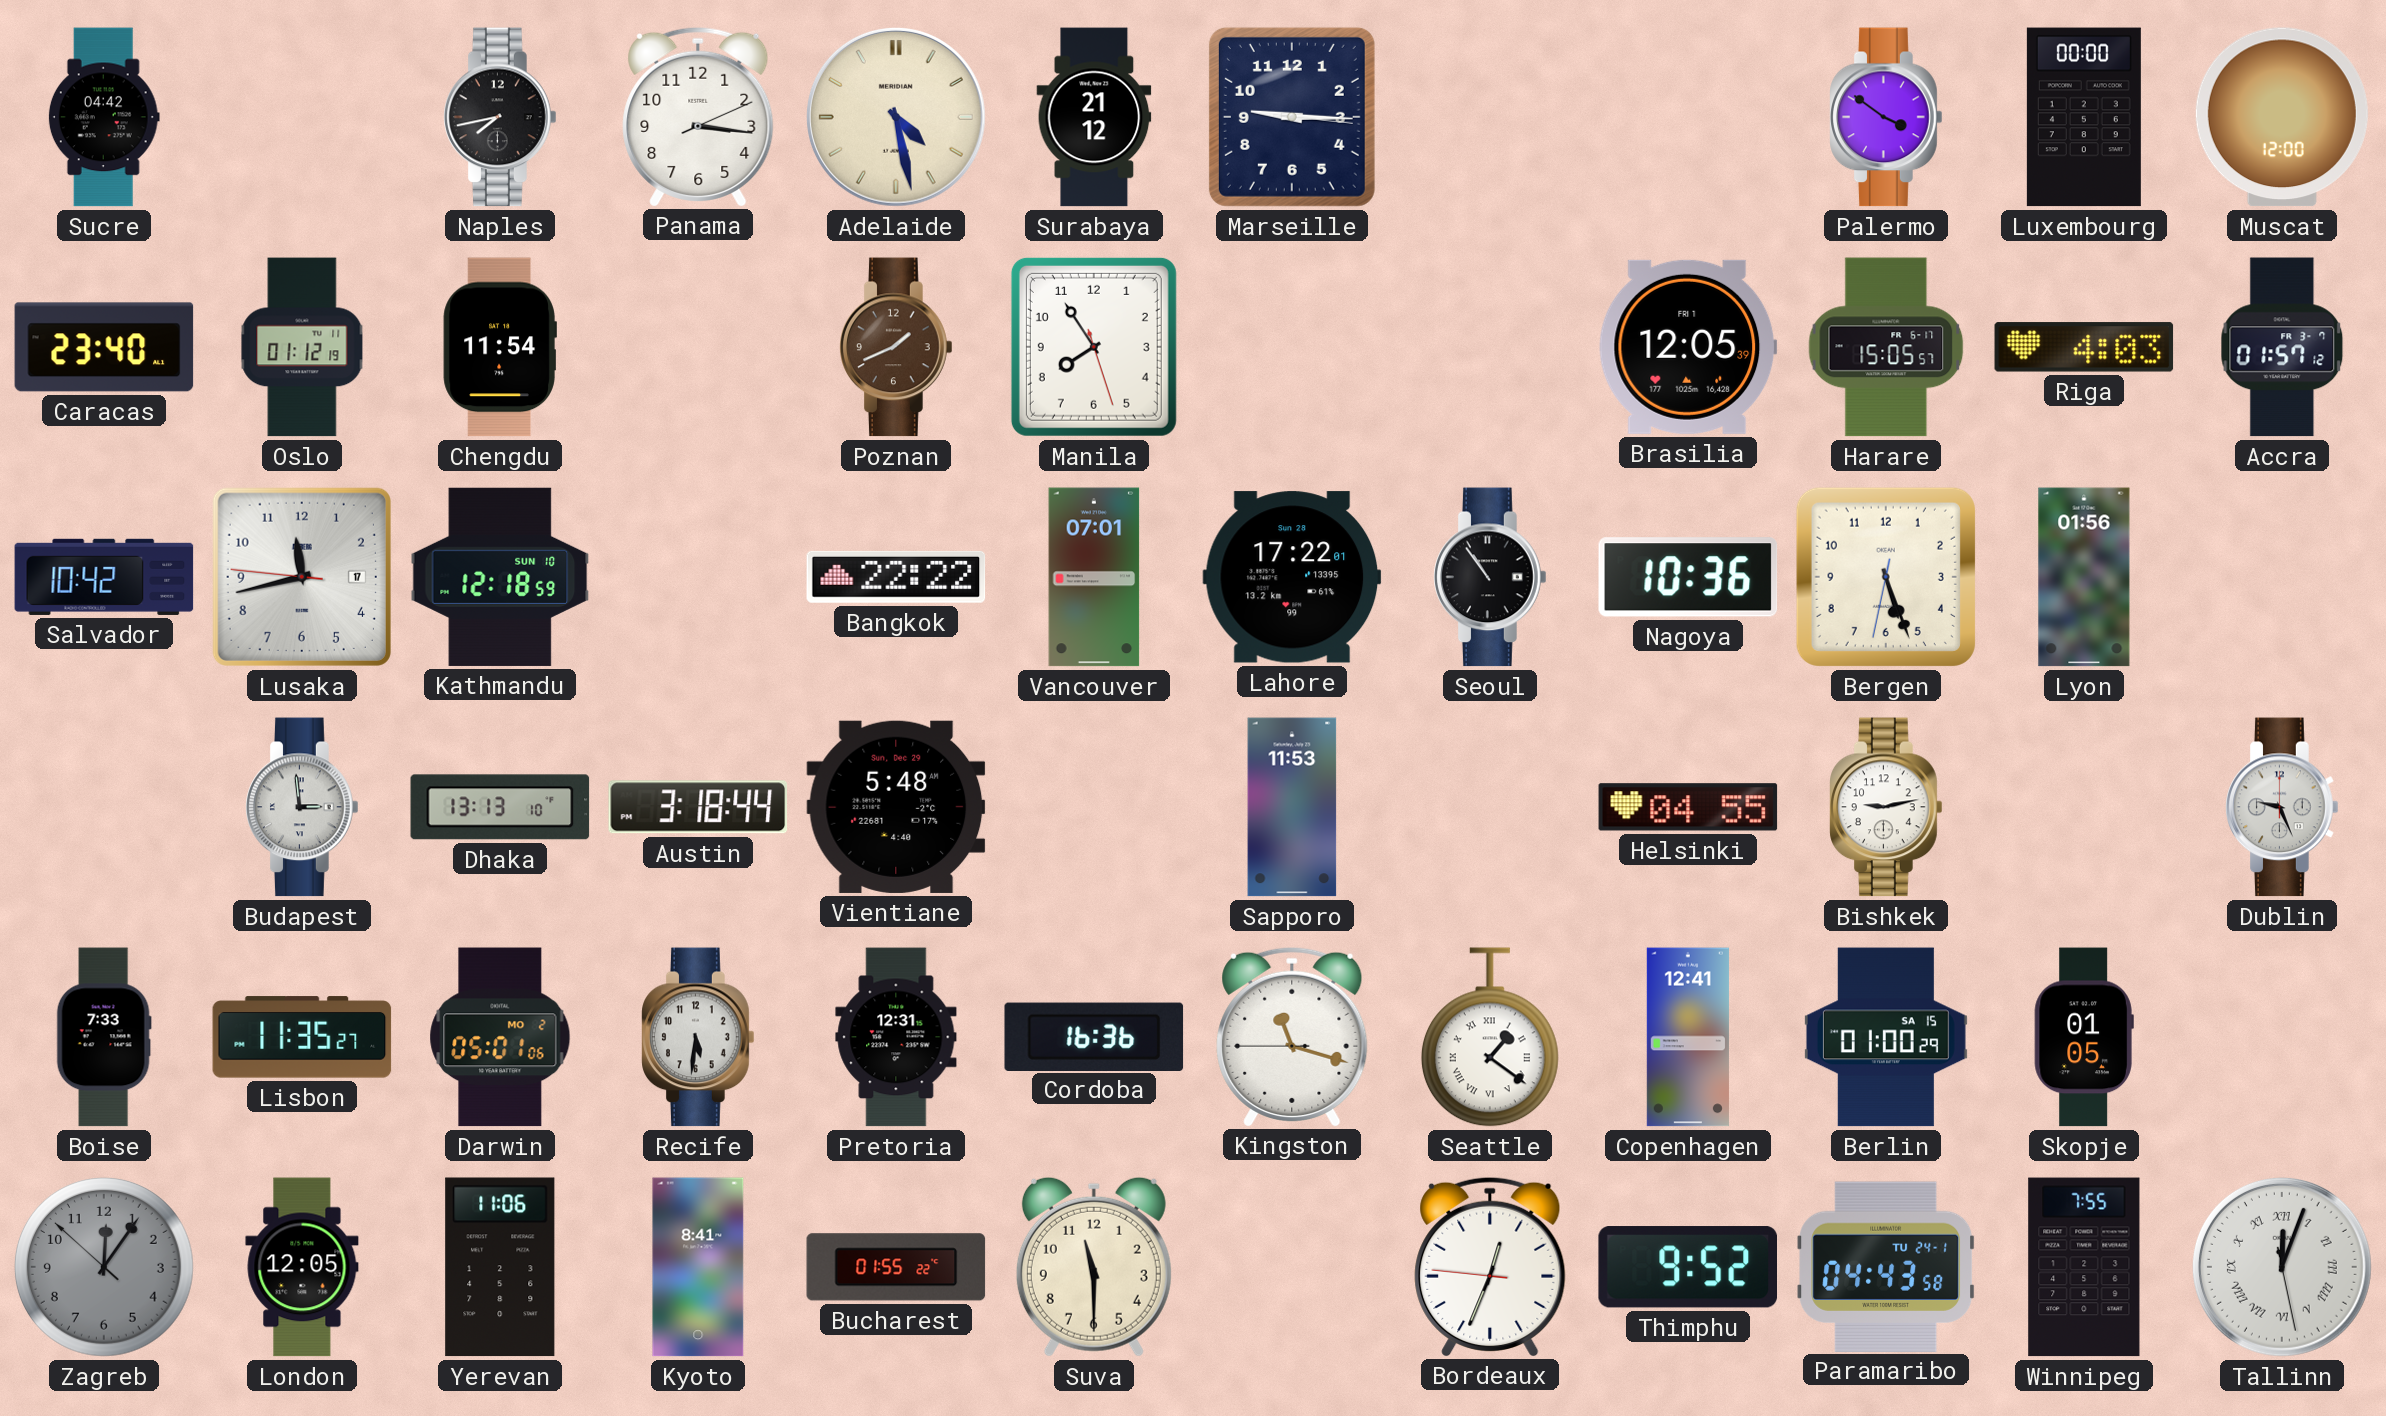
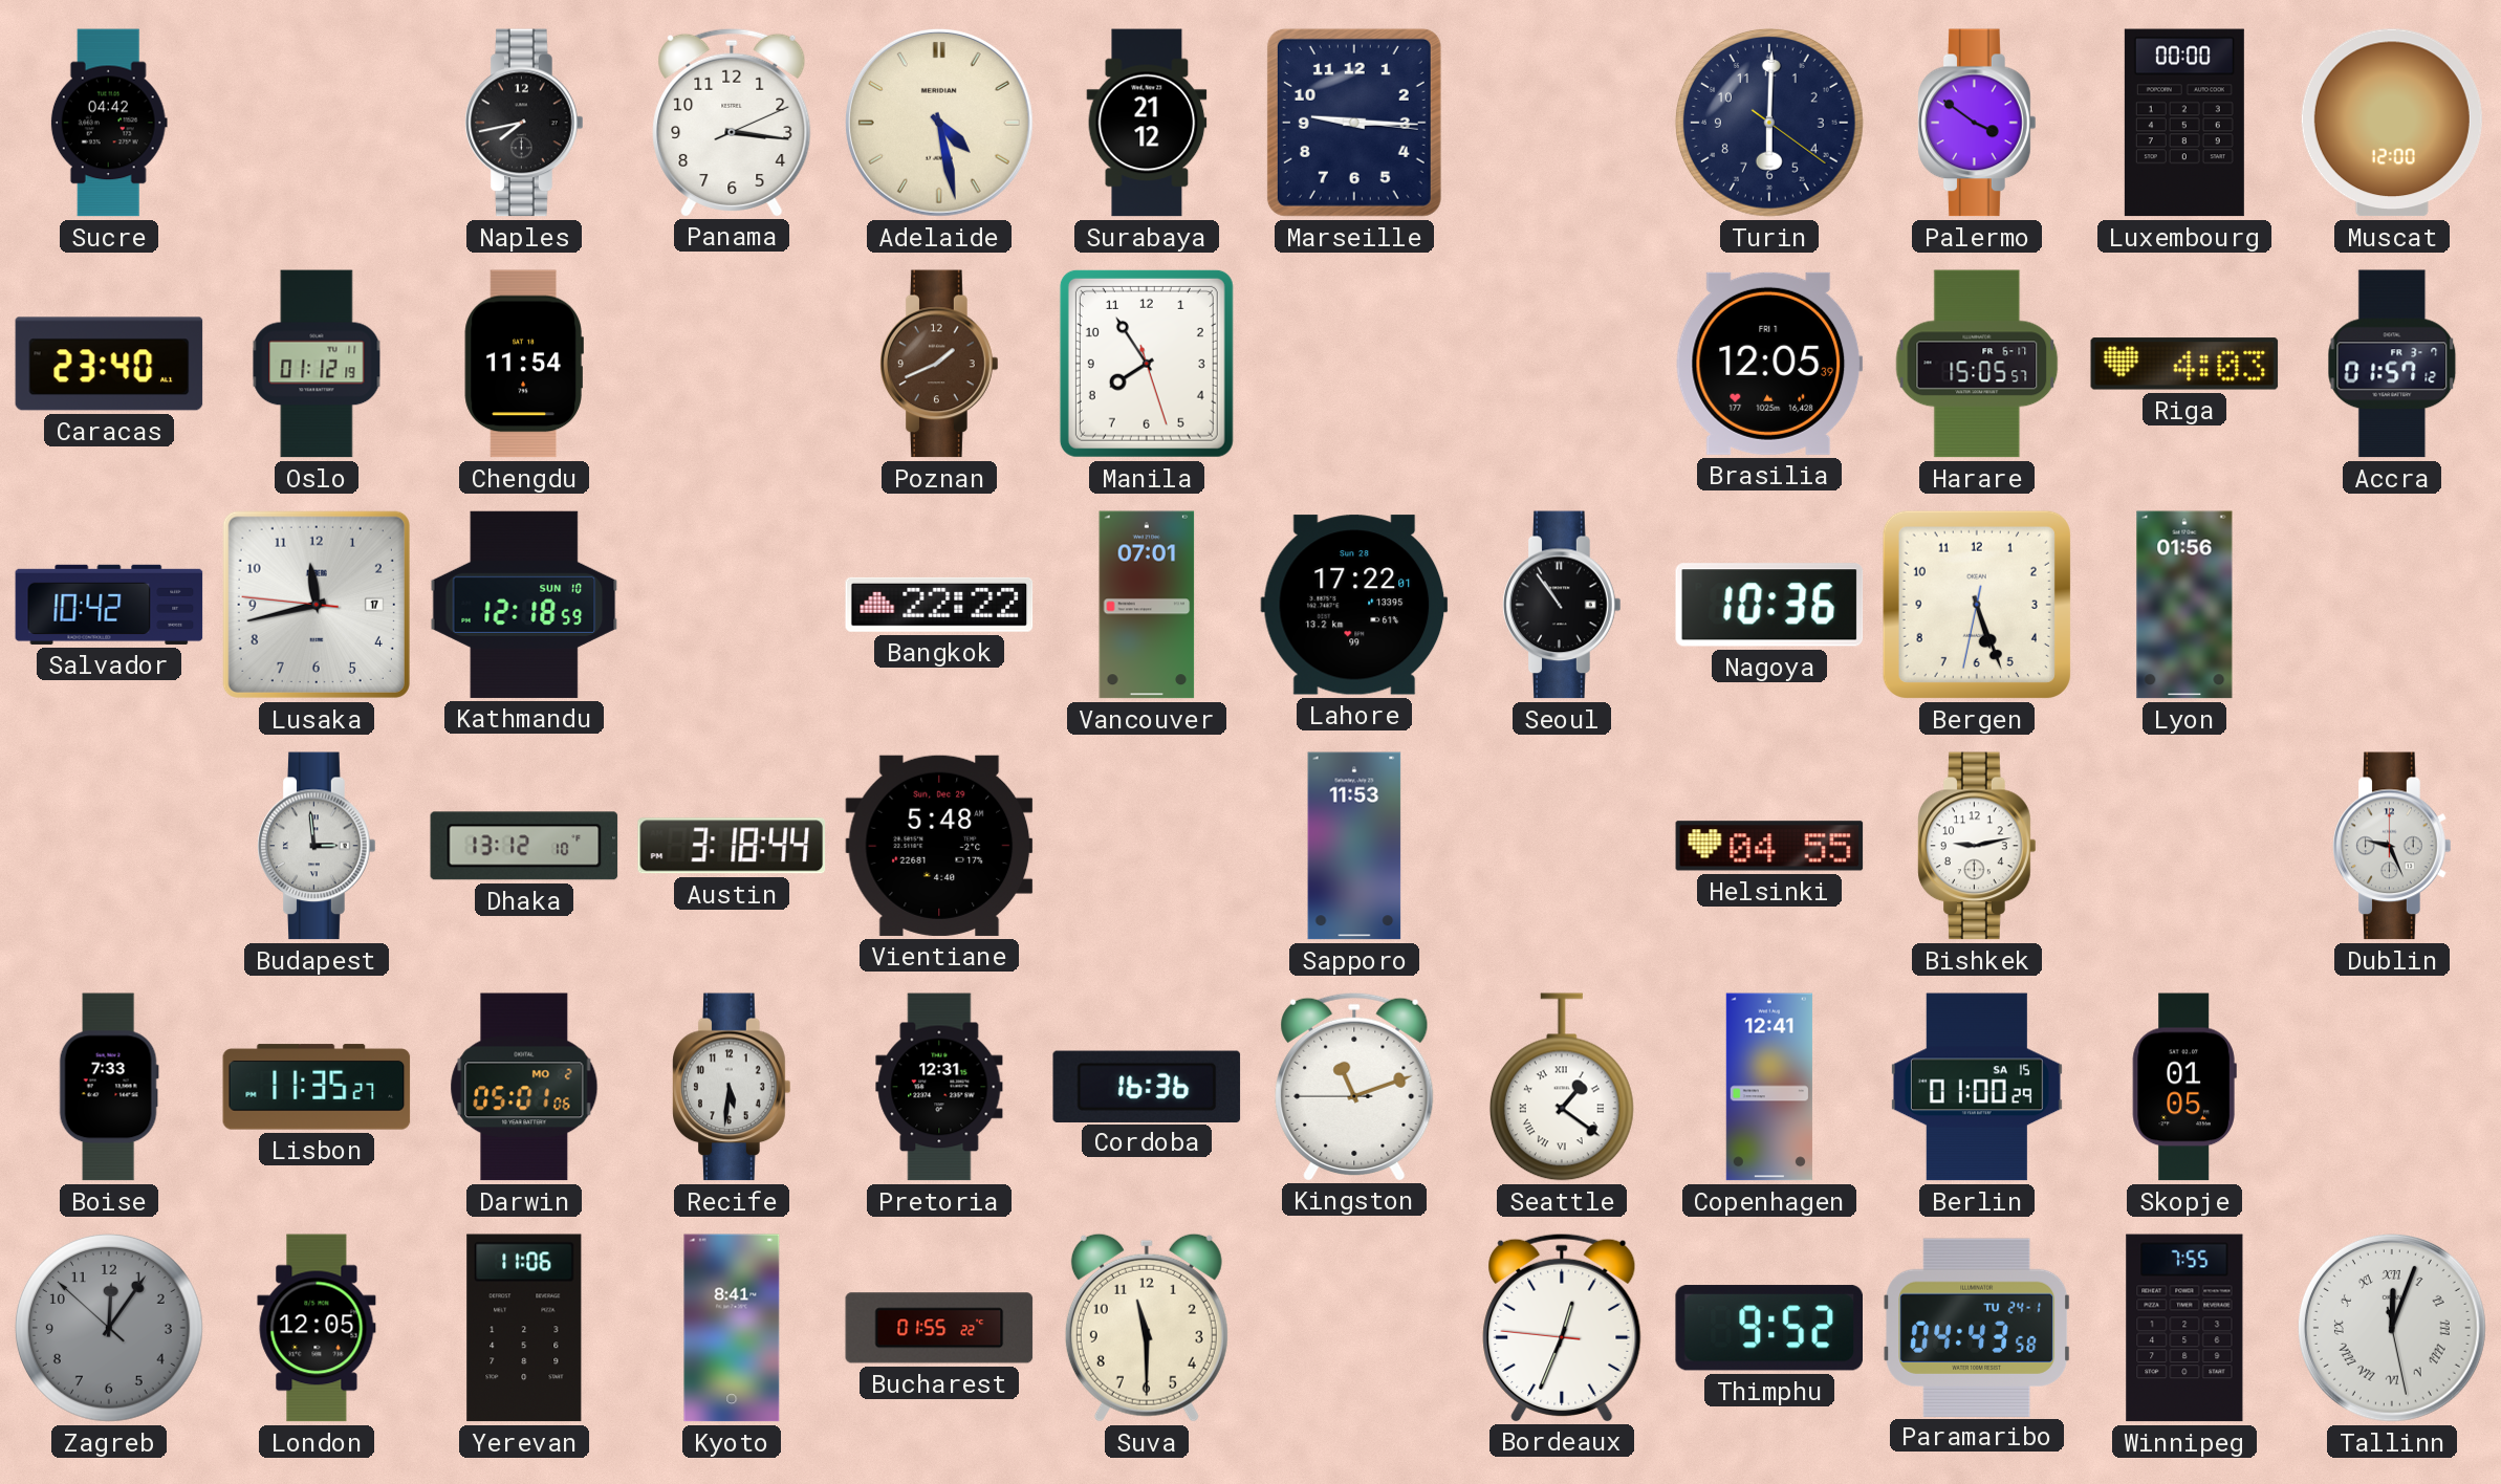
Turin: none -> 6:00 (1769, 123)
Dhaka: 13:13 -> 13:12 (524, 846)
Kingston: 11:17 -> 11:11 (1354, 1086)
